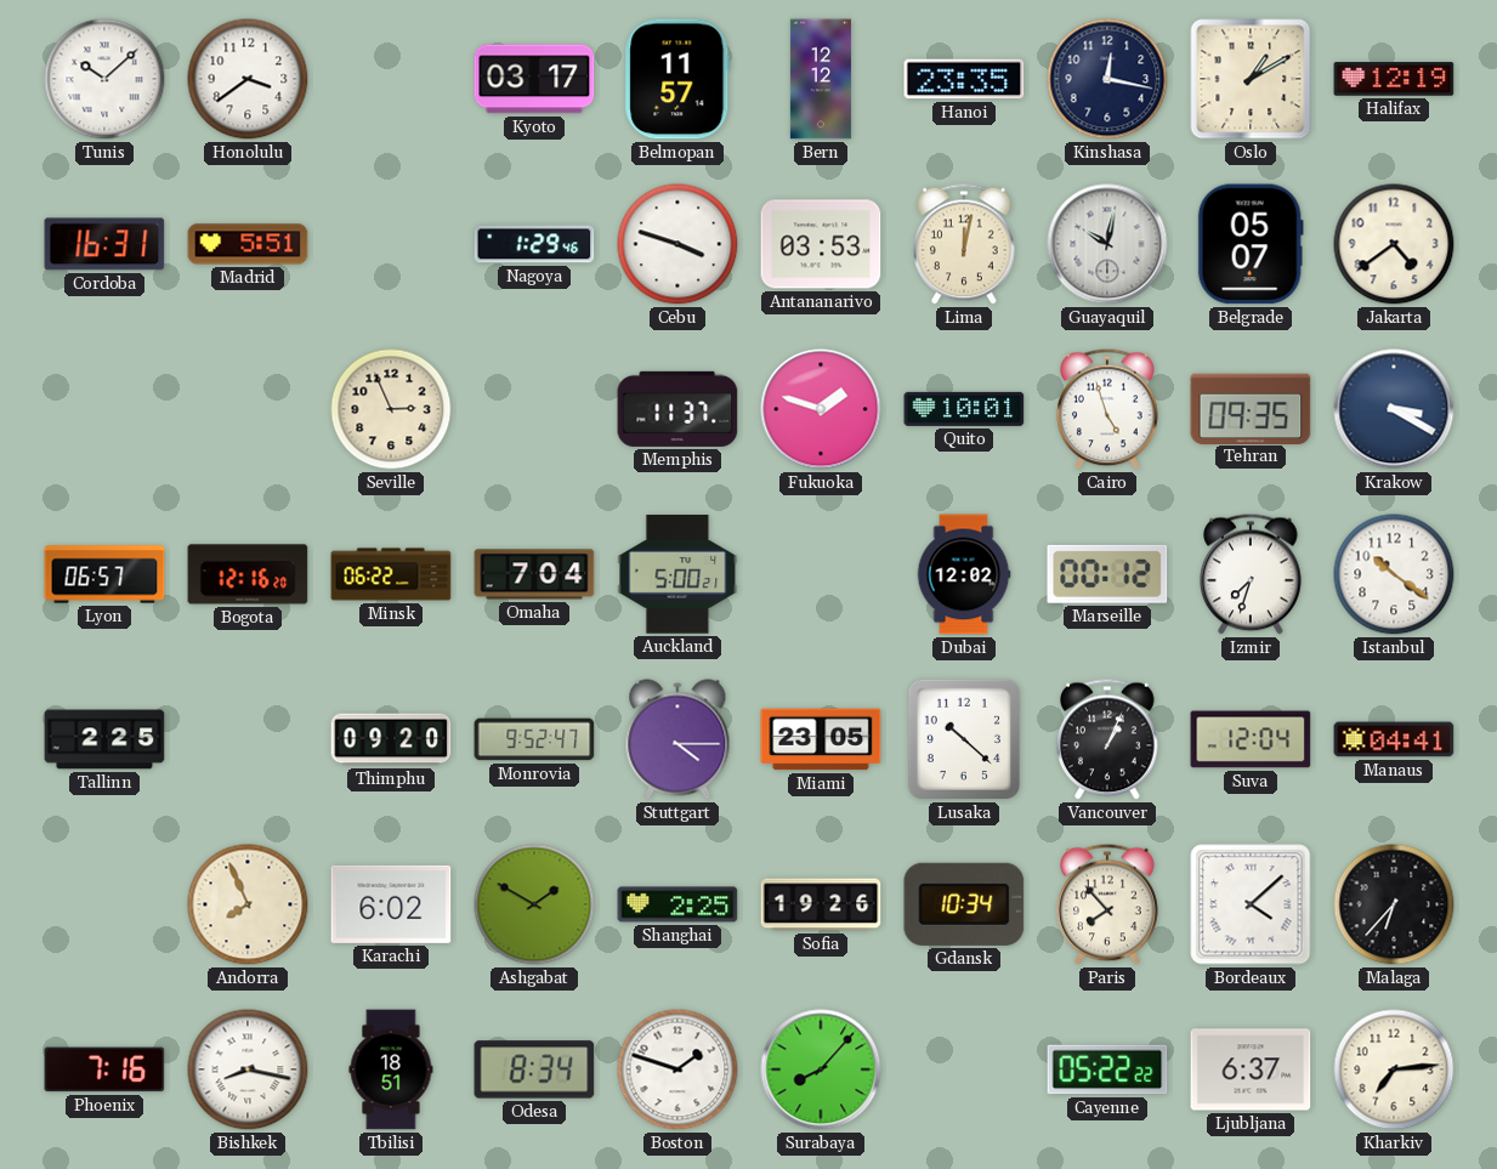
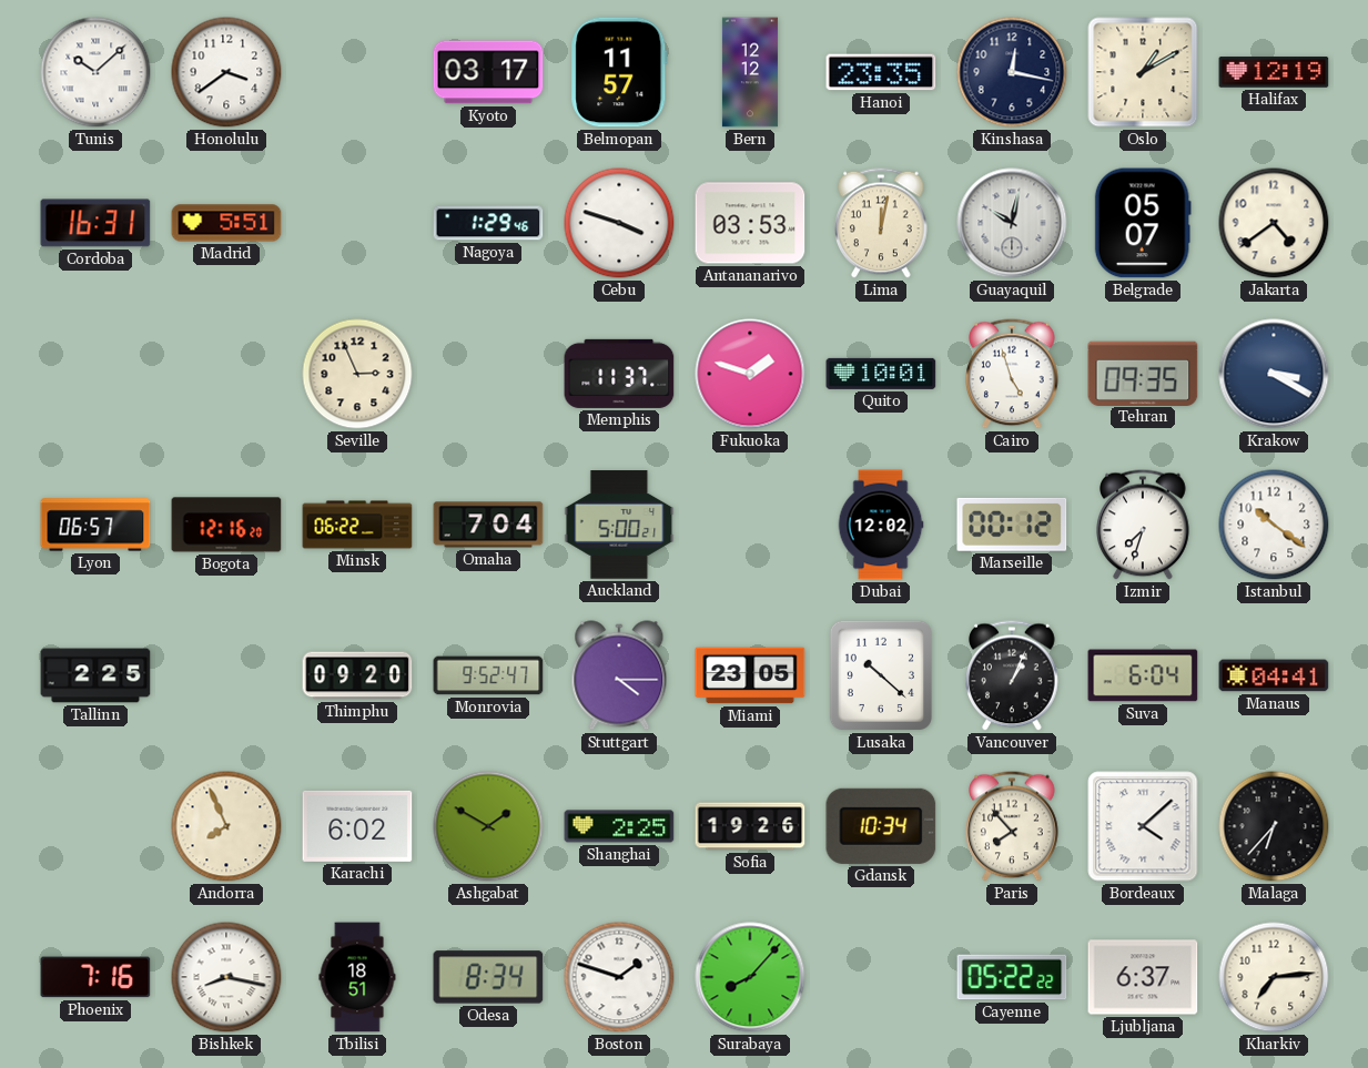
Suva: 12:04 -> 6:04 (1143, 675)
